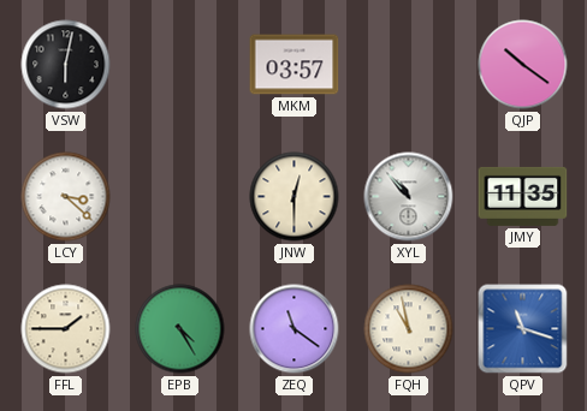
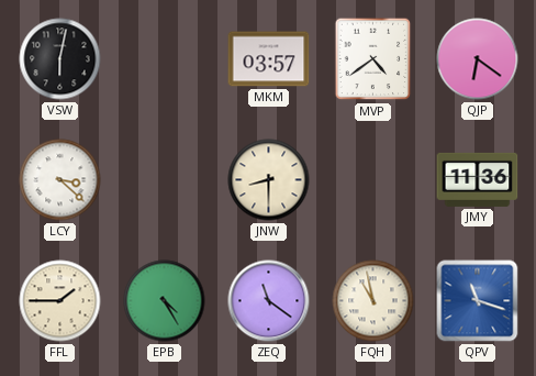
MVP: none -> 4:39 (373, 59)
QJP: 10:21 -> 6:21 (478, 59)
JNW: 12:30 -> 8:30 (269, 180)
XYL: 10:53 -> none (409, 197)
JMY: 11:35 -> 11:36 (478, 179)
